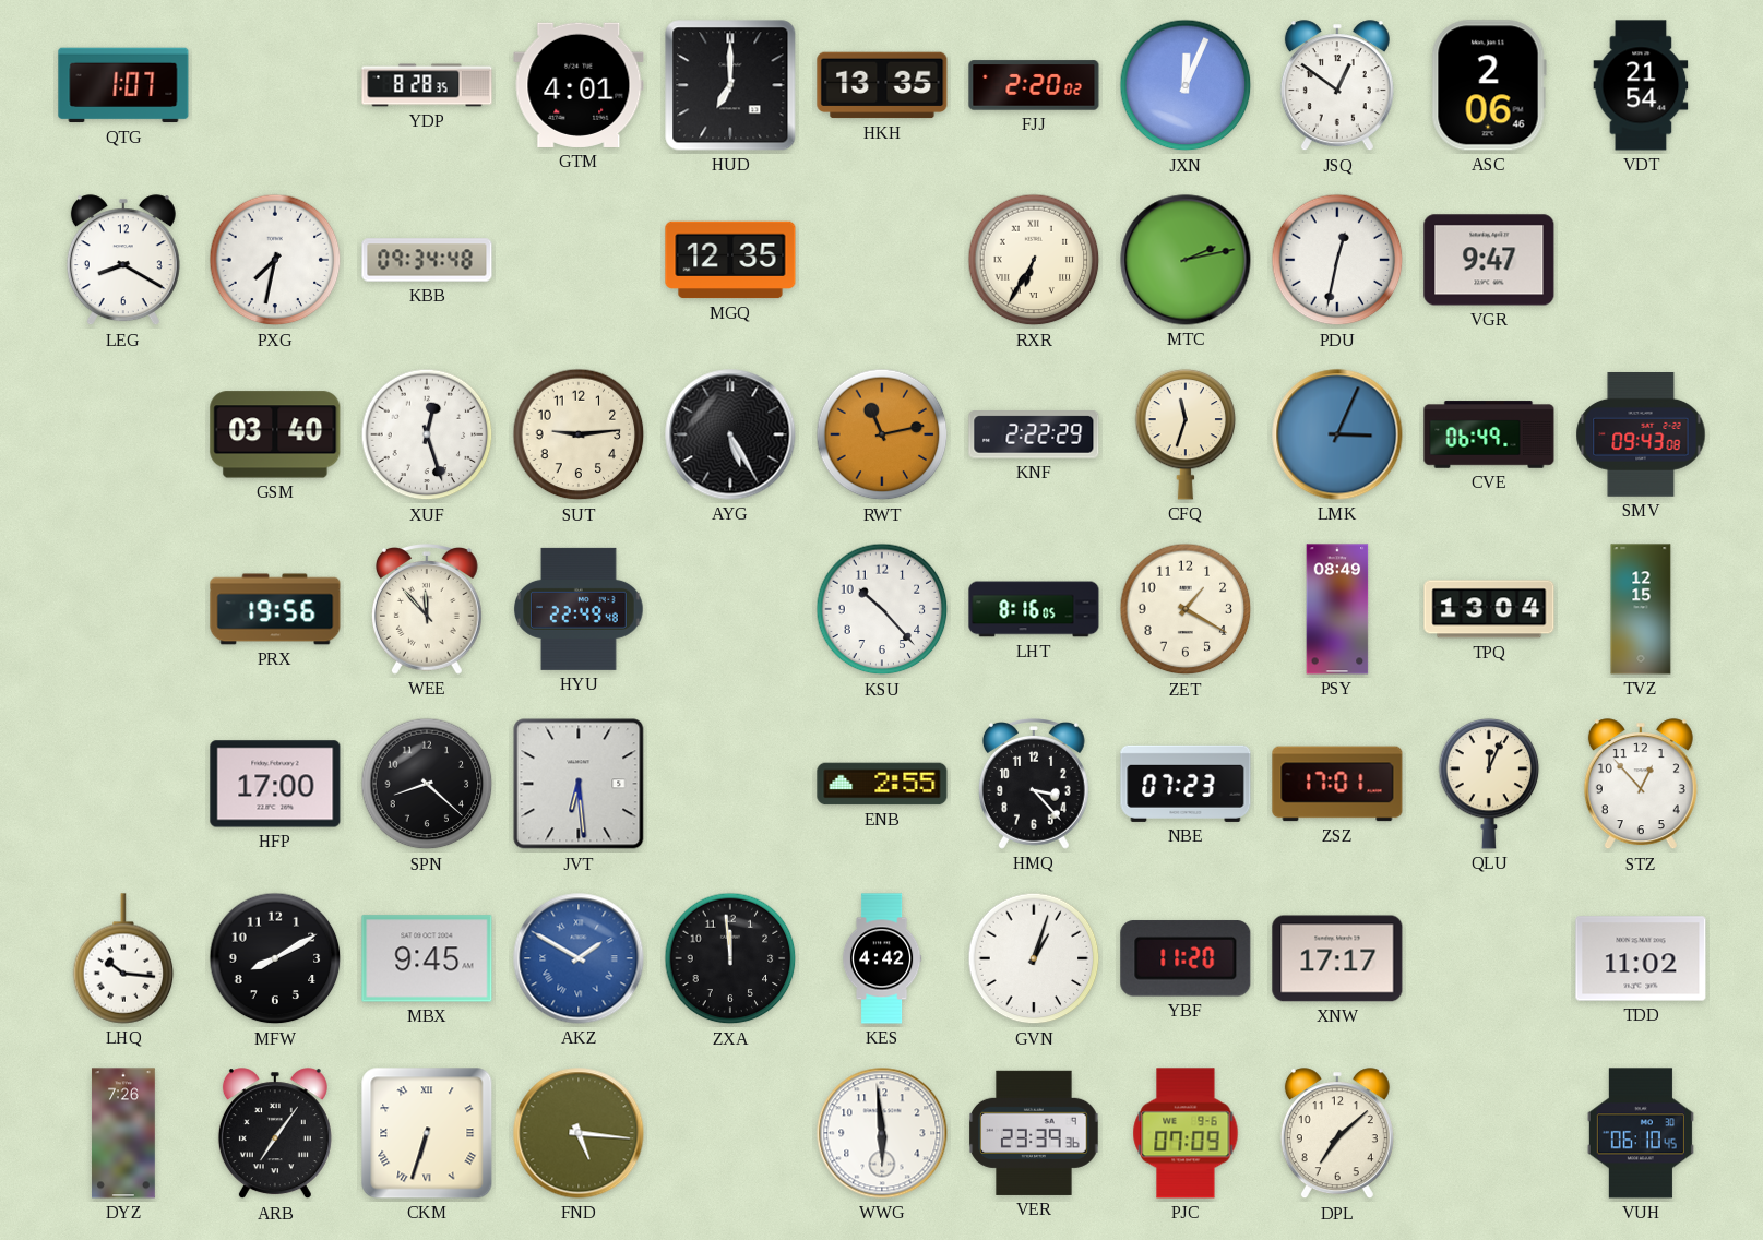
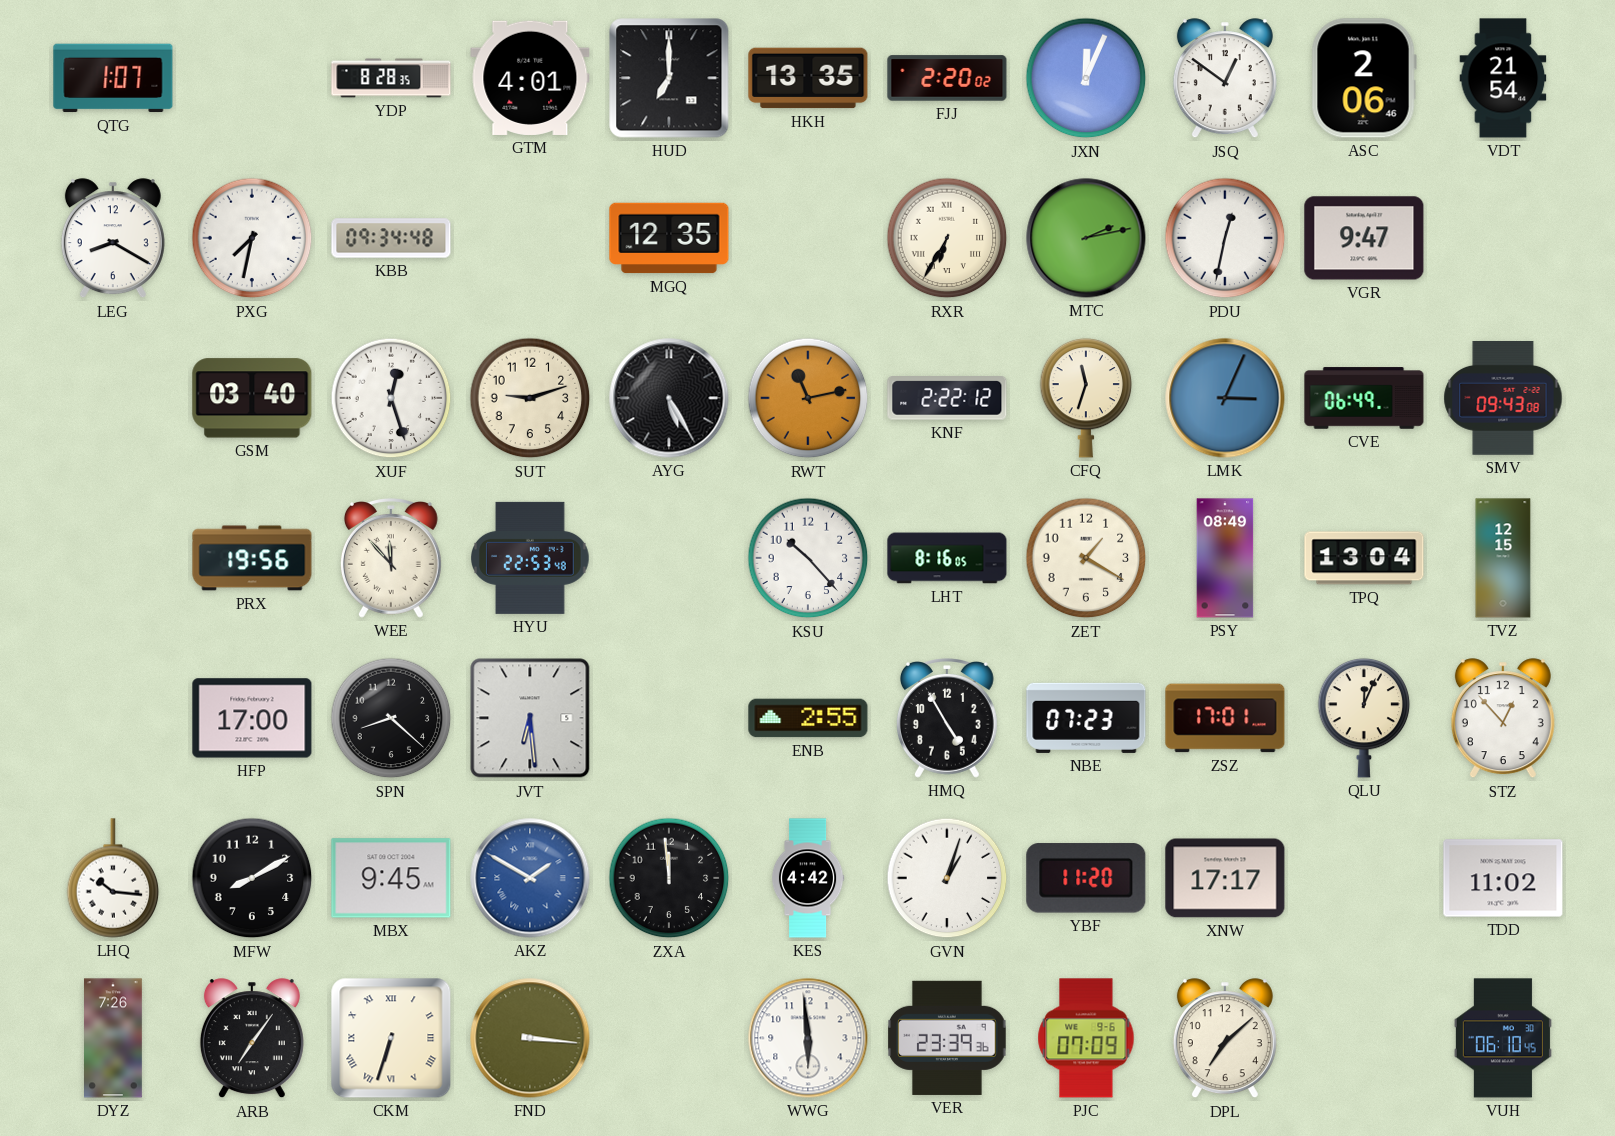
SUT: 9:14 -> 9:12 (530, 398)
KNF: 2:22:29 -> 2:22:12 (947, 399)
HYU: 22:49 -> 22:53 (531, 558)
HMQ: 3:23 -> 4:55 (947, 718)
FND: 5:16 -> 3:16 (530, 1038)
